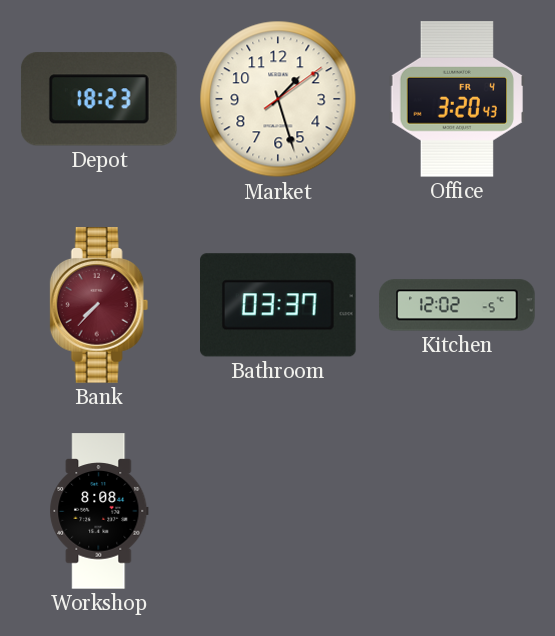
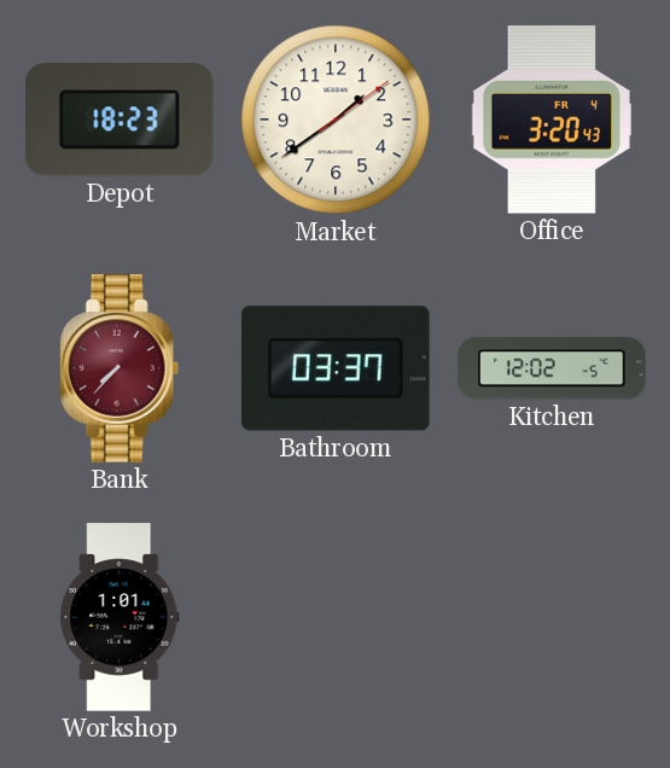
Market: 1:27 -> 1:39 (336, 120)
Workshop: 8:08 -> 1:01 (120, 617)
